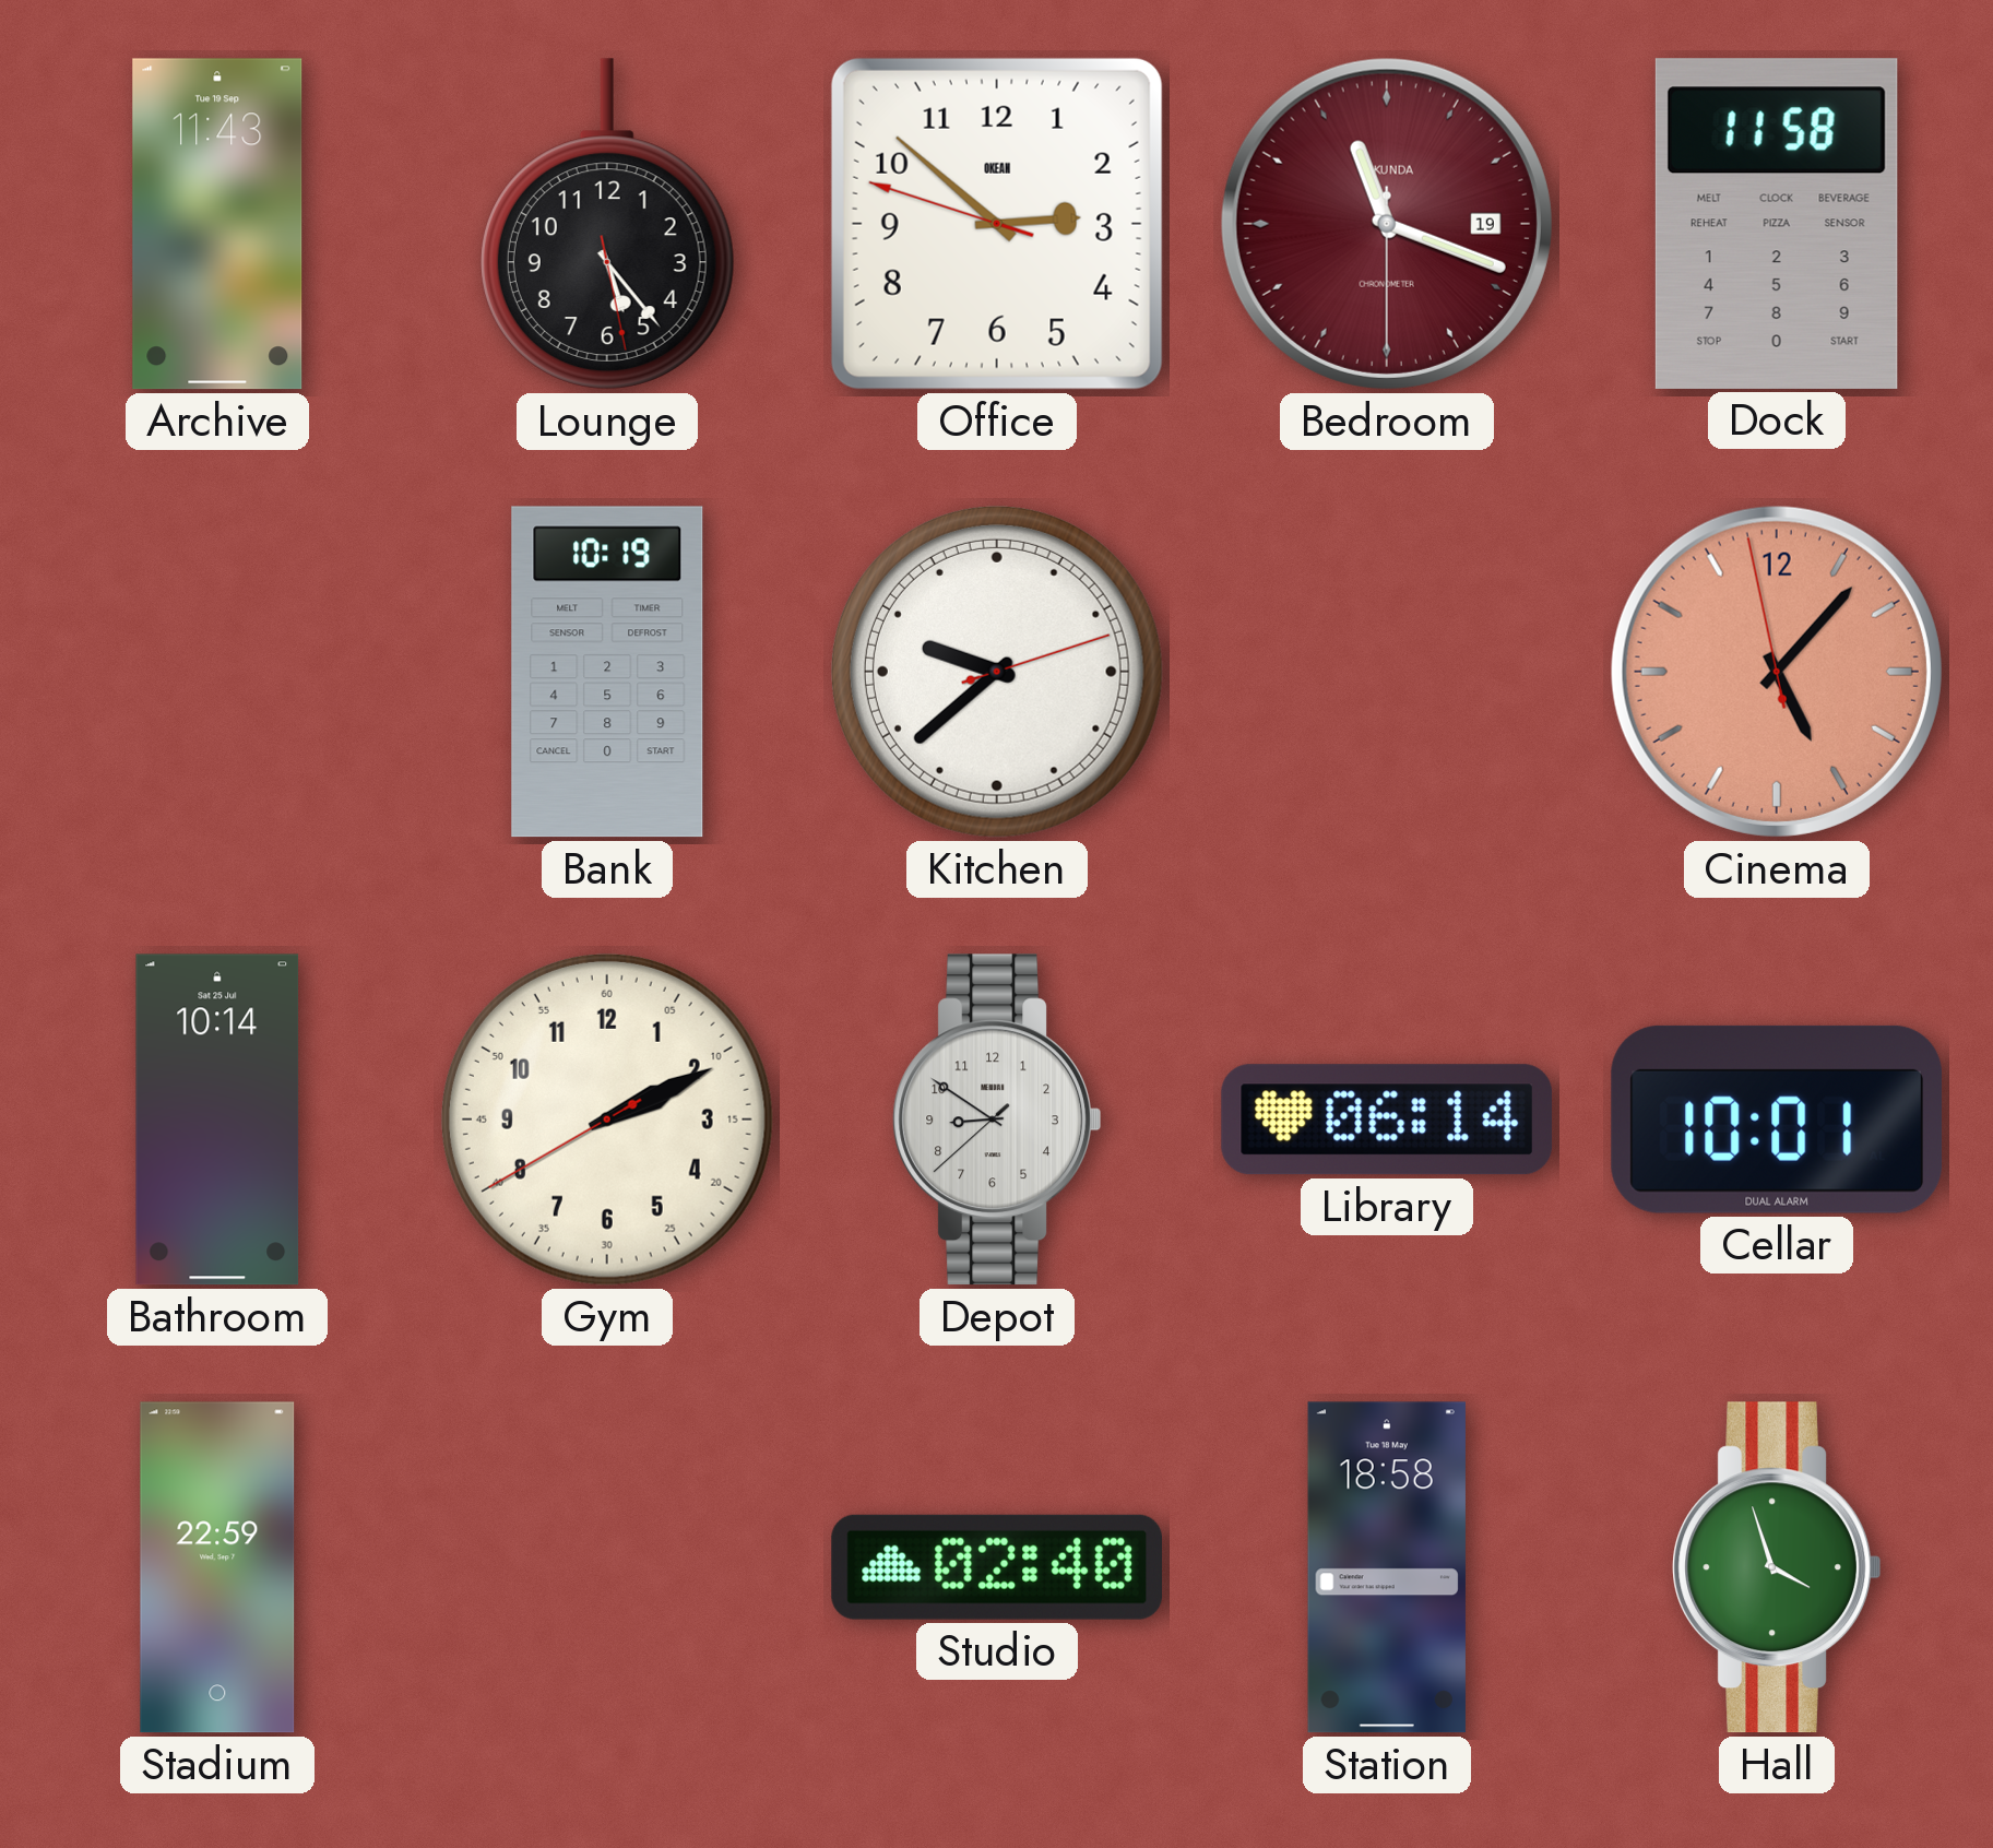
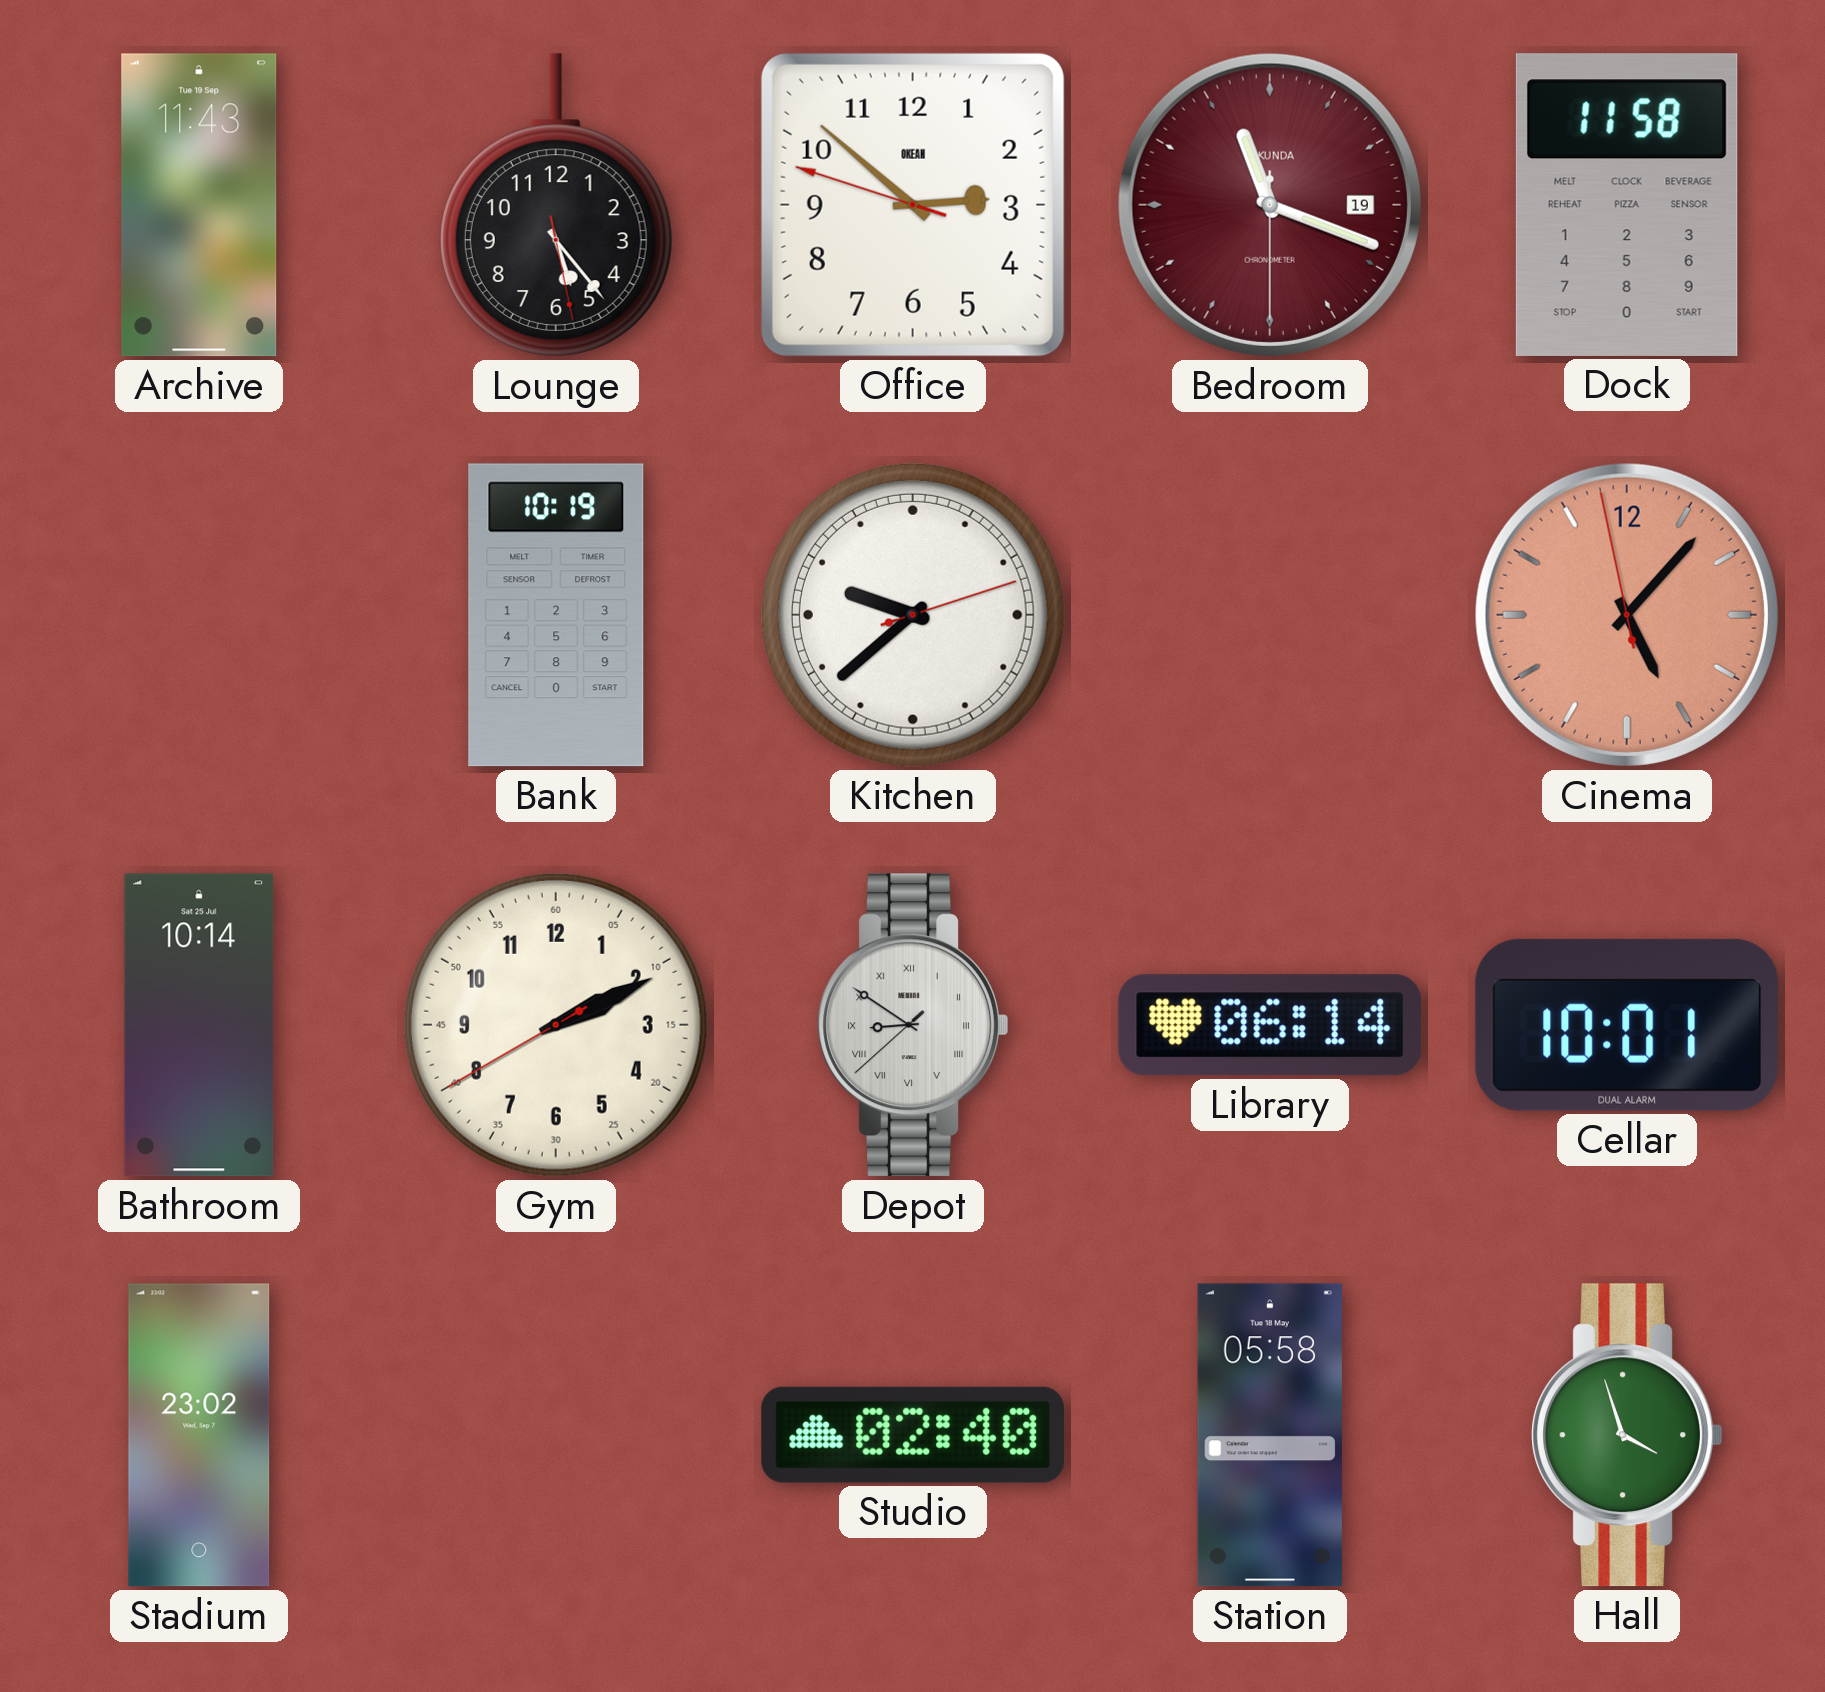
Depot numerals: Arabic -> Roman (913, 1025)
Stadium: 22:59 -> 23:02 (199, 1435)
Station: 18:58 -> 05:58 (1270, 1435)
